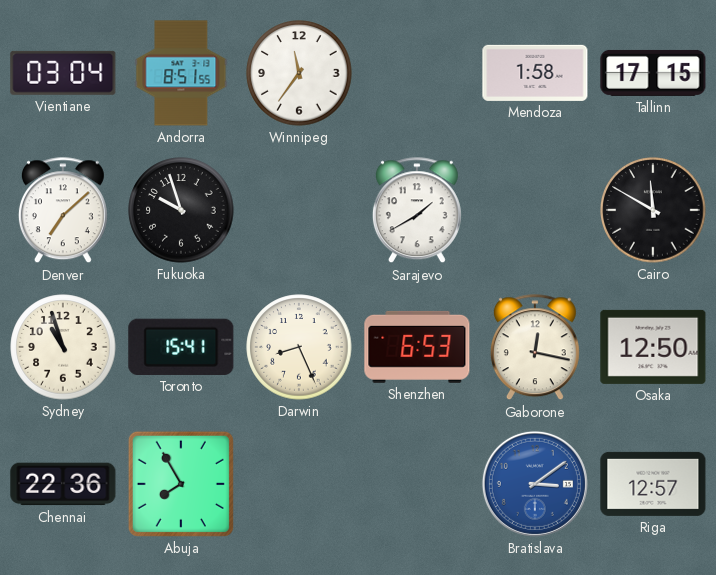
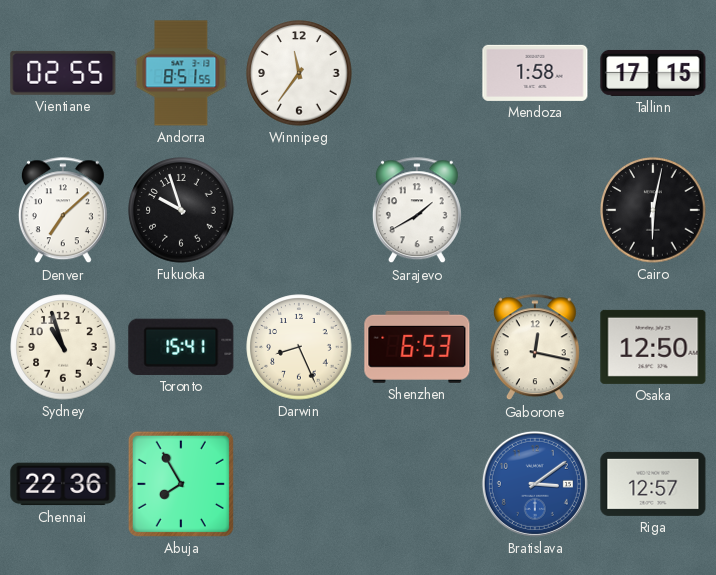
Vientiane: 03:04 -> 02:55 (63, 73)
Cairo: 11:50 -> 6:02 (653, 210)
